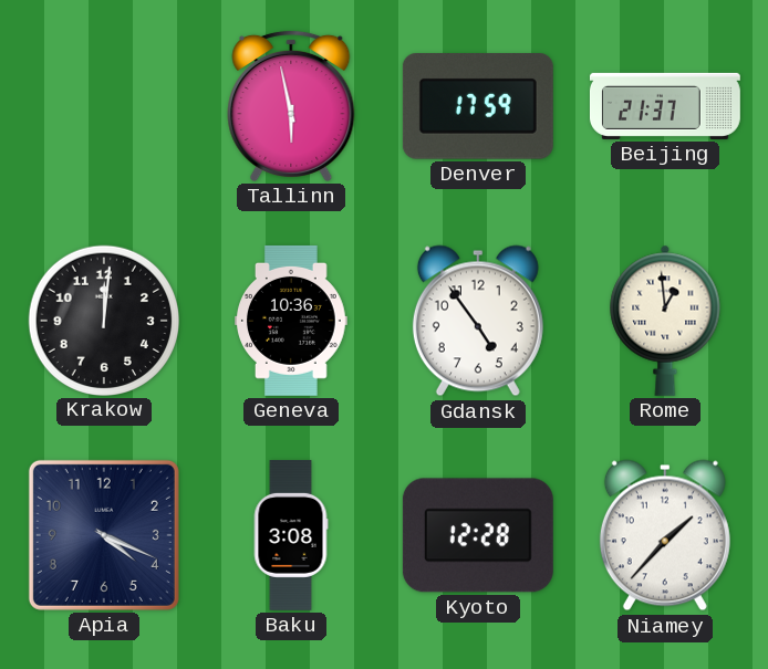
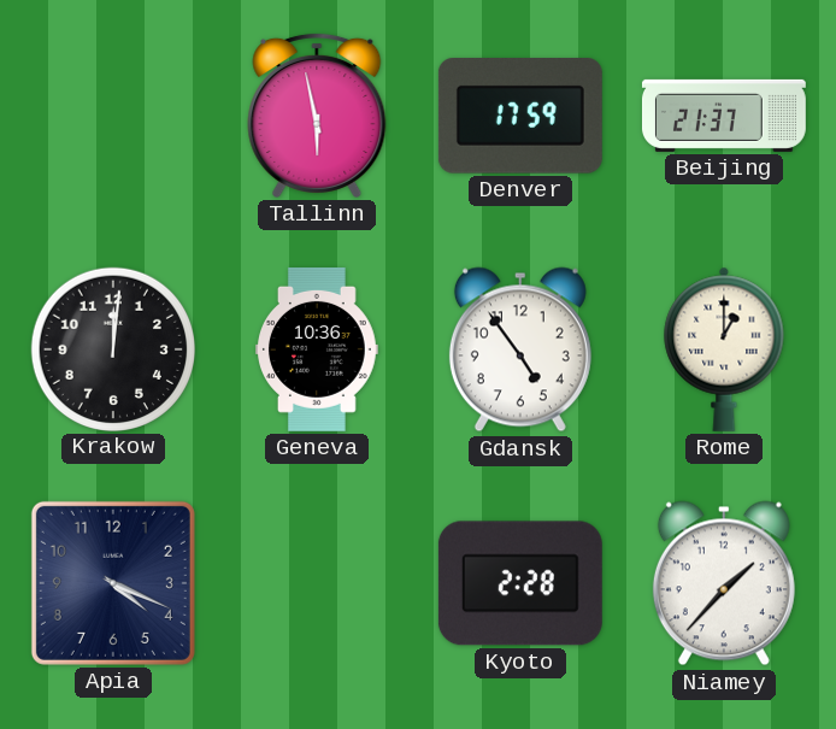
Rome: 12:59 -> 1:00 (724, 349)
Baku: 3:08 -> none (291, 536)
Kyoto: 12:28 -> 2:28 (520, 583)
